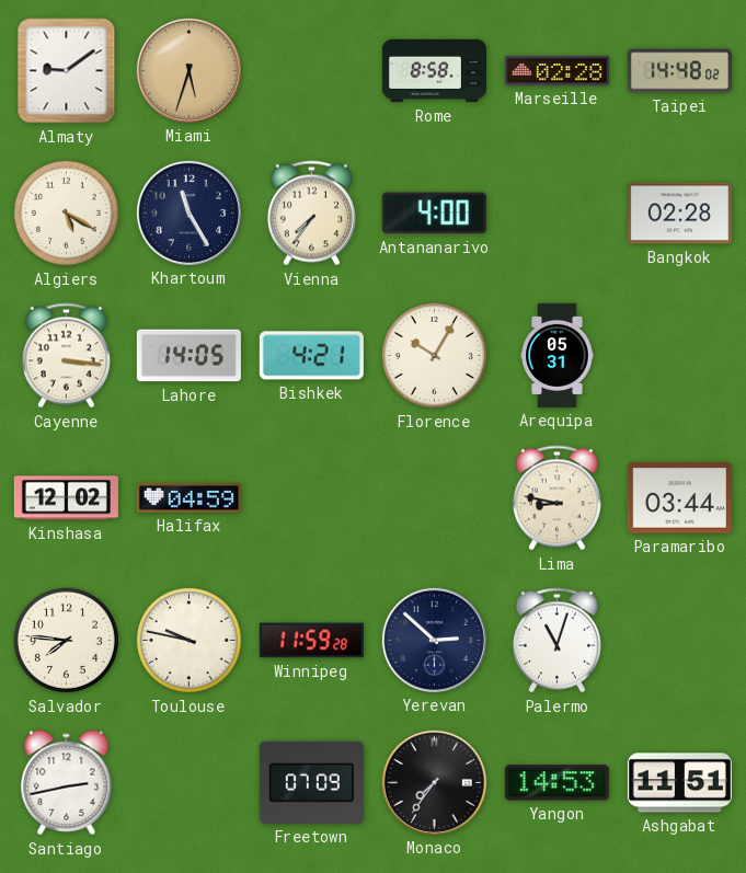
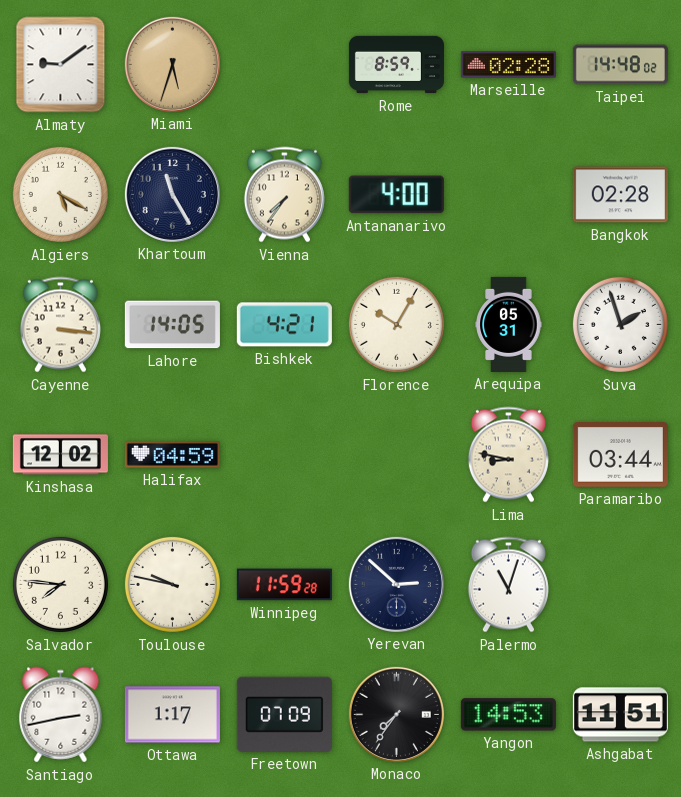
Rome: 8:58 -> 8:59 (396, 65)
Suva: none -> 1:57 (620, 324)
Ottawa: none -> 1:17 (172, 715)
